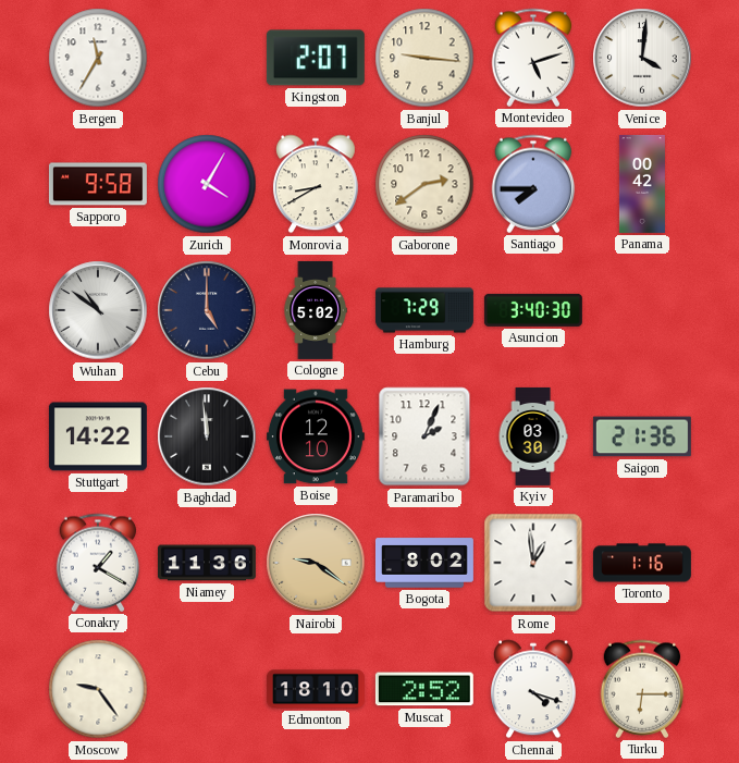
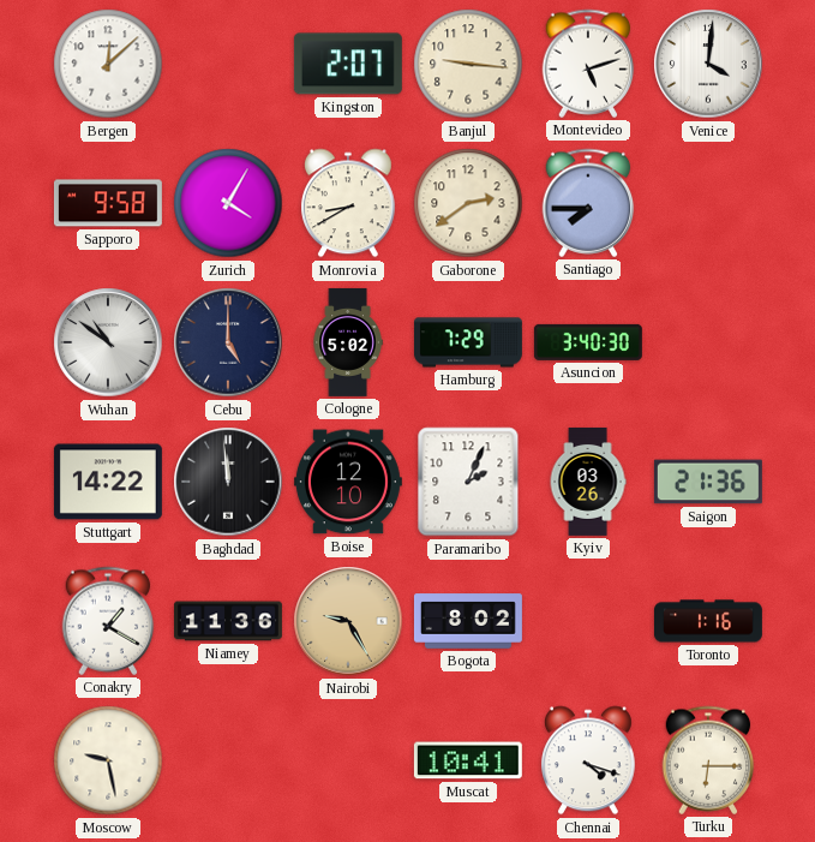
Bergen: 11:35 -> 12:08 (108, 64)
Panama: 00:42 -> none (642, 184)
Kyiv: 03:30 -> 03:26 (588, 482)
Nairobi: 9:21 -> 9:25 (348, 621)
Rome: 12:59 -> none (533, 563)
Moscow: 9:24 -> 9:28 (108, 760)
Edmonton: 18:10 -> none (316, 689)
Muscat: 2:52 -> 10:41 (468, 760)
